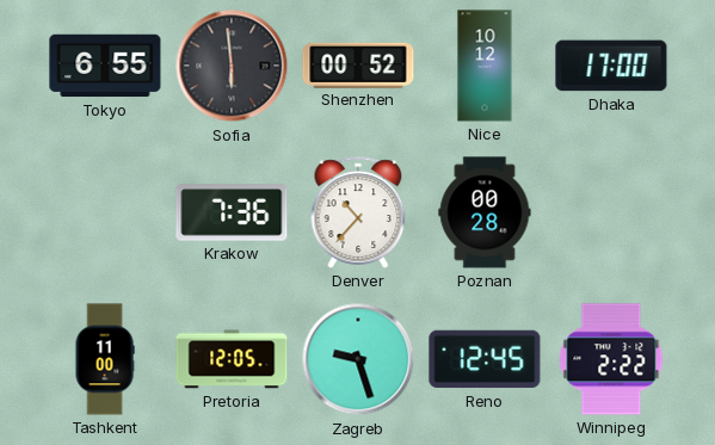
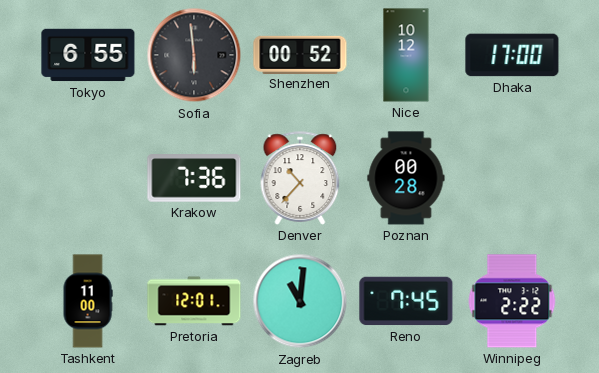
Pretoria: 12:05 -> 12:01 (194, 301)
Zagreb: 9:27 -> 11:01 (300, 301)
Reno: 12:45 -> 7:45 (406, 301)
